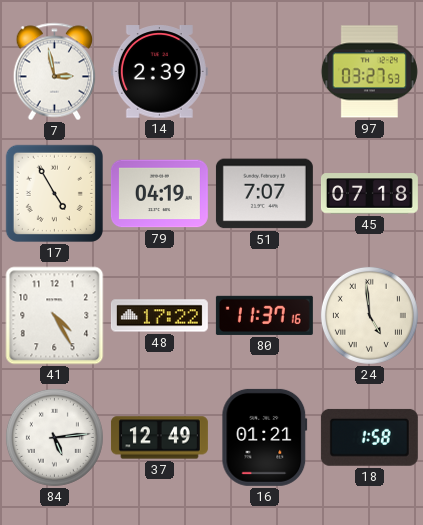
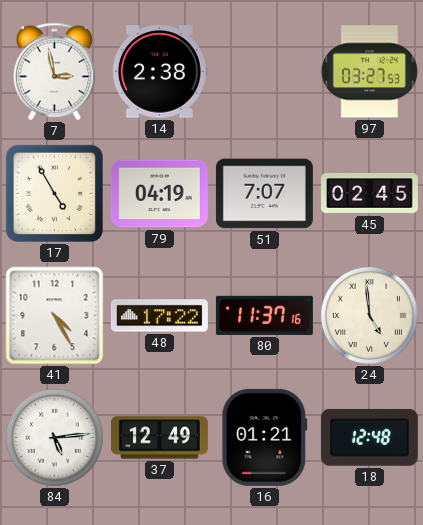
14: 2:39 -> 2:38 (159, 72)
45: 07:18 -> 02:45 (369, 194)
18: 1:58 -> 12:48 (369, 437)
